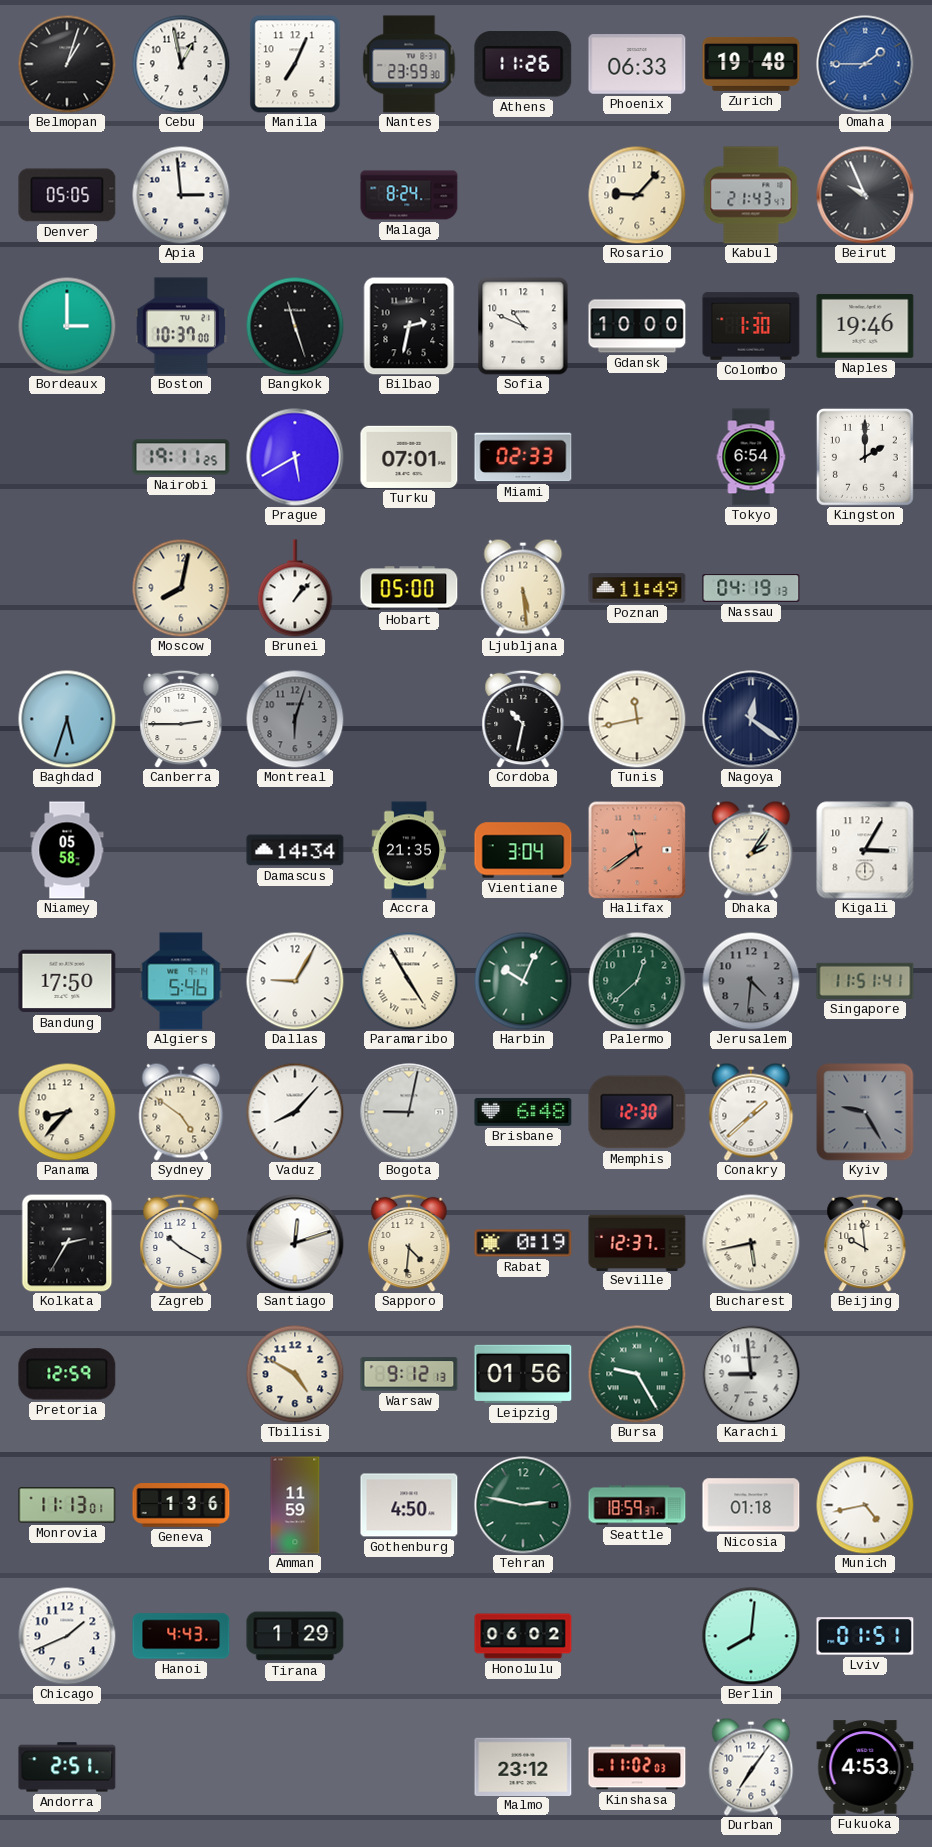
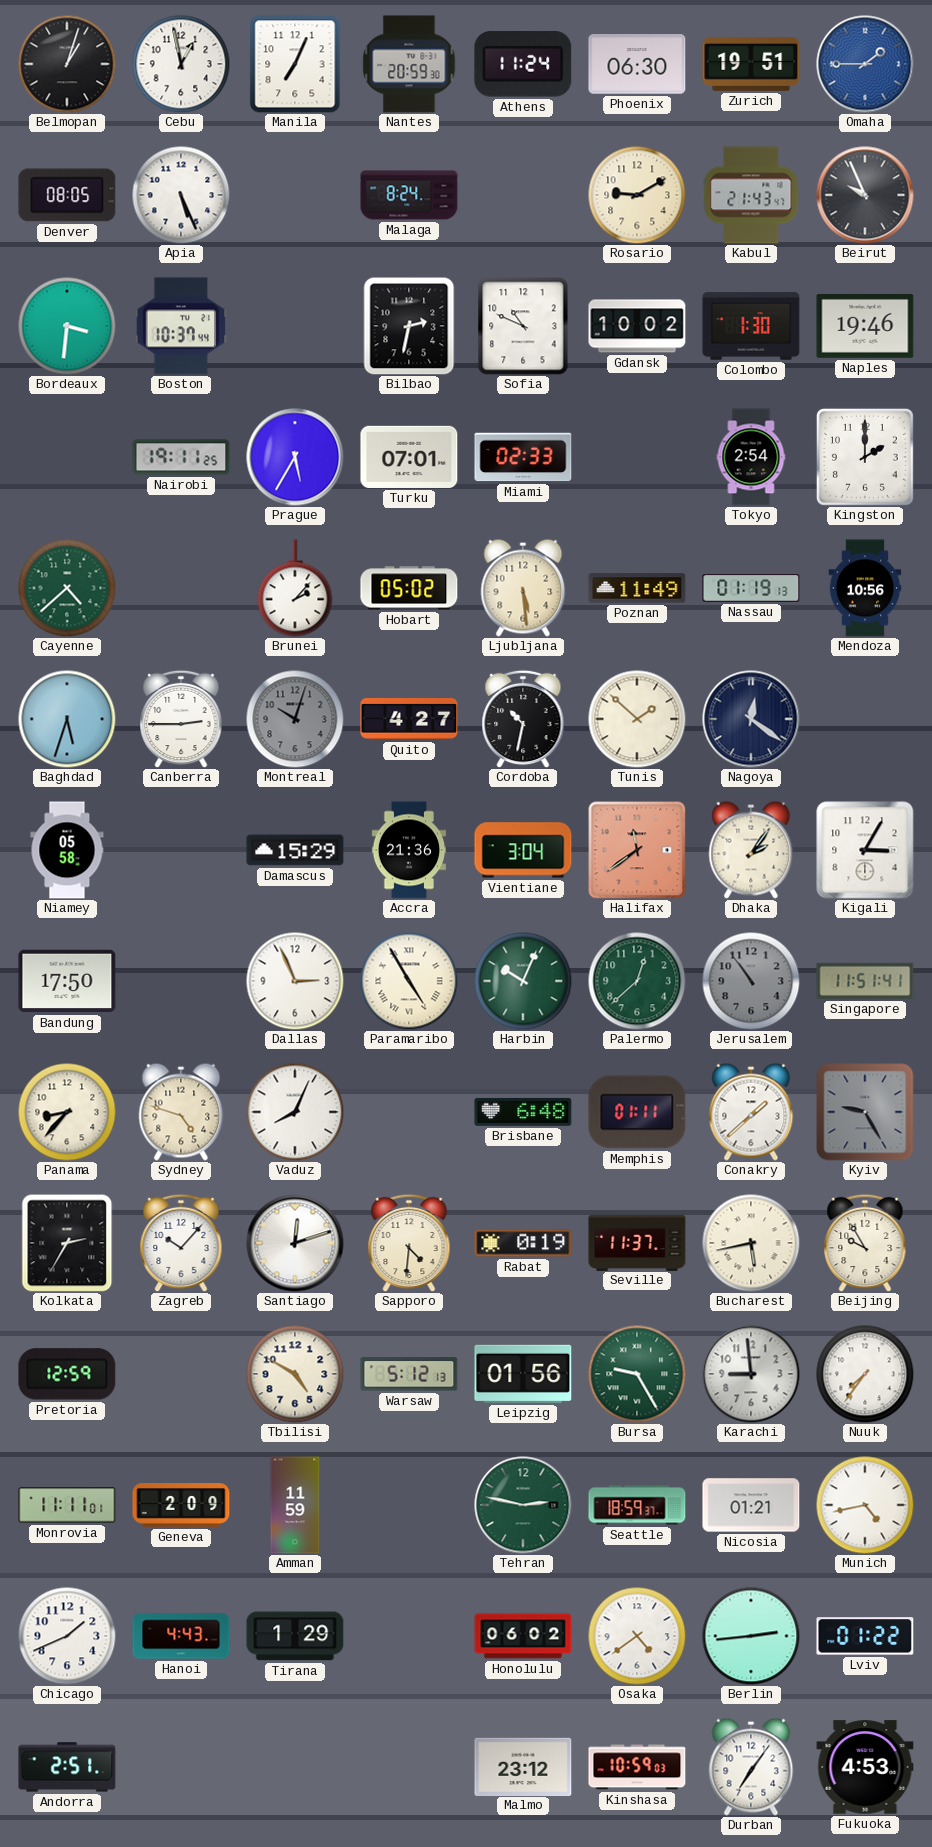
Nantes: 23:59 -> 20:59 (409, 64)
Athens: 11:26 -> 11:24 (523, 64)
Phoenix: 06:33 -> 06:30 (637, 64)
Zurich: 19:48 -> 19:51 (751, 64)
Denver: 05:05 -> 08:05 (67, 195)
Apia: 2:59 -> 5:26 (181, 195)
Rosario: 9:07 -> 9:10 (637, 195)
Bordeaux: 3:00 -> 3:31 (67, 326)
Boston: 10:37:00 -> 10:37:44 (181, 326)
Bangkok: 11:27 -> none (295, 326)
Gdansk: 10:00 -> 10:02 (637, 326)
Prague: 5:40 -> 5:35 (295, 457)
Tokyo: 6:54 -> 2:54 (751, 457)
Cayenne: none -> 4:38 (67, 588)
Moscow: 8:02 -> none (181, 588)
Brunei: 1:07 -> 2:07 (295, 588)
Hobart: 05:00 -> 05:02 (409, 588)
Nassau: 04:19 -> 01:19 (751, 589)
Mendoza: none -> 10:56 (865, 588)
Montreal: 6:03 -> 10:03 (295, 719)
Quito: none -> 4:27 (409, 720)
Tunis: 11:43 -> 1:52 (637, 719)
Damascus: 14:34 -> 15:29 (295, 850)
Accra: 21:35 -> 21:36 (408, 850)
Algiers: 5:46 -> none (181, 981)
Dallas: 9:05 -> 2:56 (295, 981)
Jerusalem: 4:31 -> 10:54 (751, 981)
Sydney: 4:51 -> 4:48 (181, 1112)
Vaduz: 8:07 -> 8:04 (295, 1112)
Bogota: 9:02 -> none (409, 1112)
Memphis: 12:30 -> 01:11 (637, 1112)
Zagreb: 10:20 -> 10:07 (181, 1243)
Seville: 12:37 -> 11:37 (637, 1242)
Beijing: 9:59 -> 9:55 (865, 1243)
Warsaw: 9:12 -> 5:12 (409, 1374)
Nuuk: none -> 7:36 (865, 1374)
Monrovia: 11:13 -> 11:11 (67, 1505)
Geneva: 1:36 -> 2:09 (181, 1505)
Gothenburg: 4:50 -> none (409, 1505)
Nicosia: 01:18 -> 01:21 (751, 1505)
Osaka: none -> 4:39 (637, 1636)
Berlin: 8:01 -> 2:44 (751, 1636)
Lviv: 01:51 -> 01:22 (865, 1636)
Kinshasa: 11:02 -> 10:59 (637, 1767)
